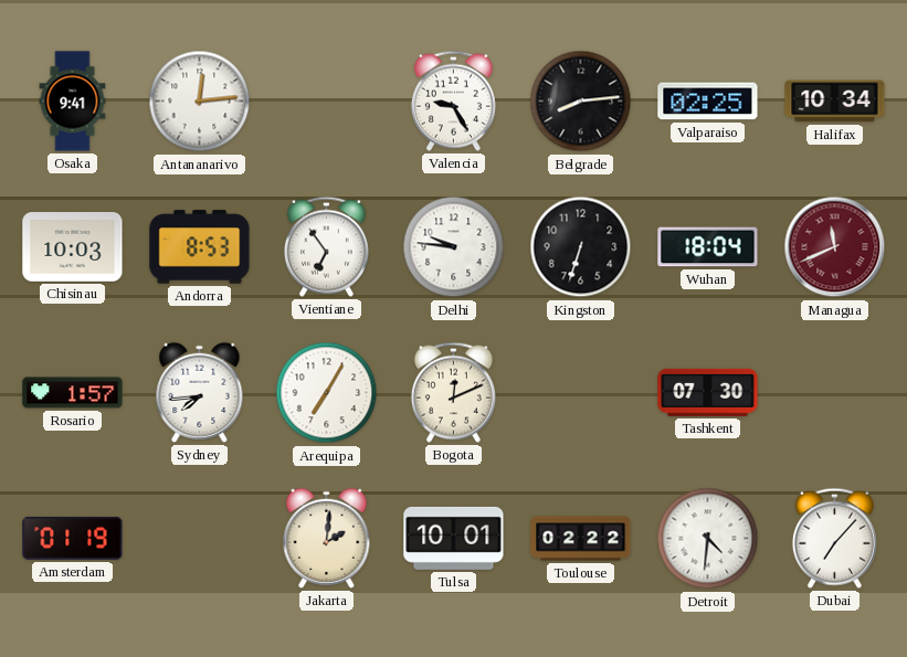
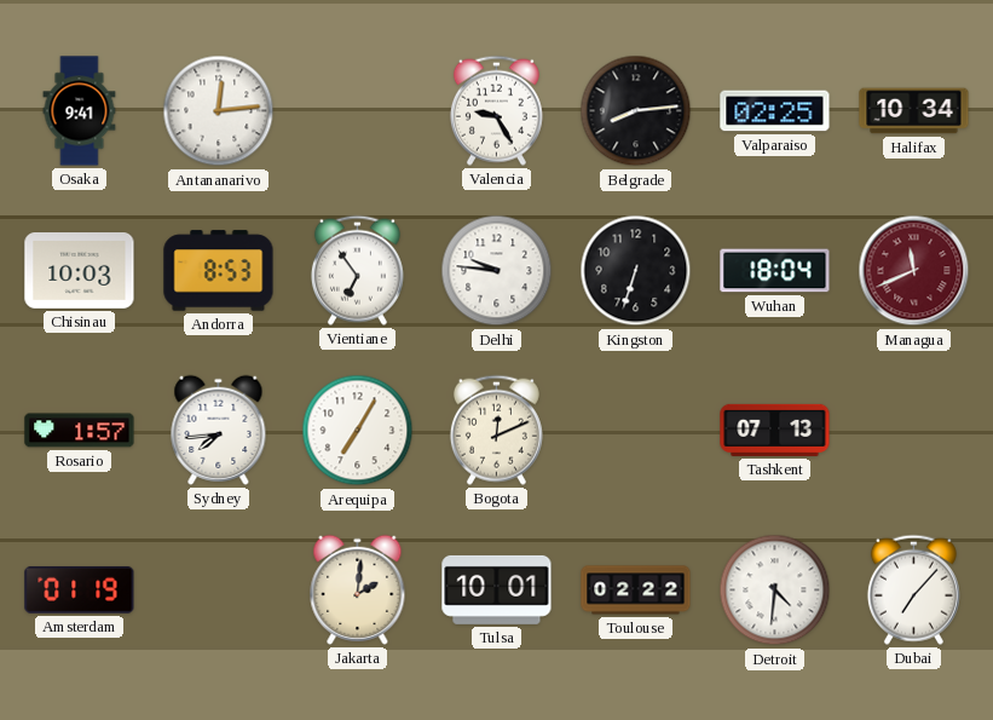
Tashkent: 07:30 -> 07:13 (775, 430)
